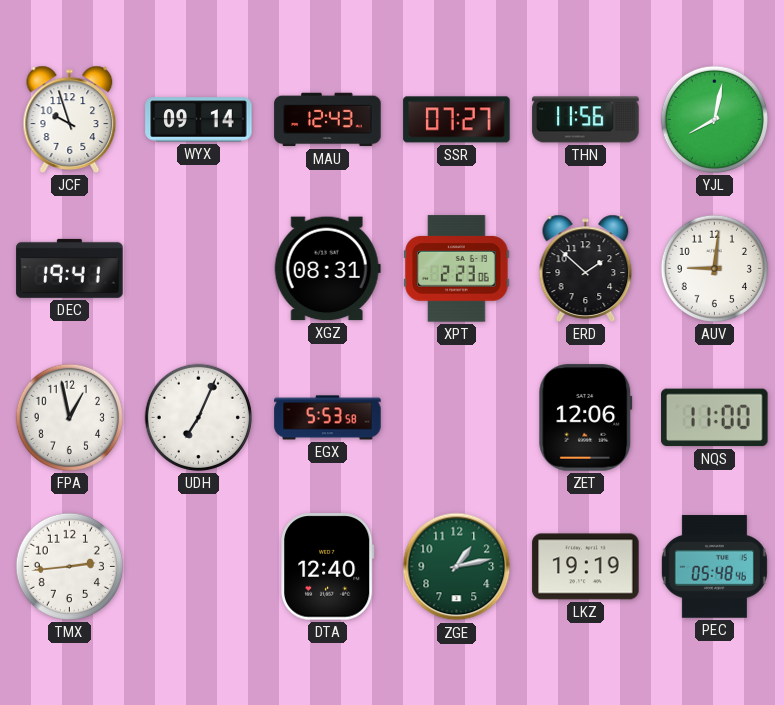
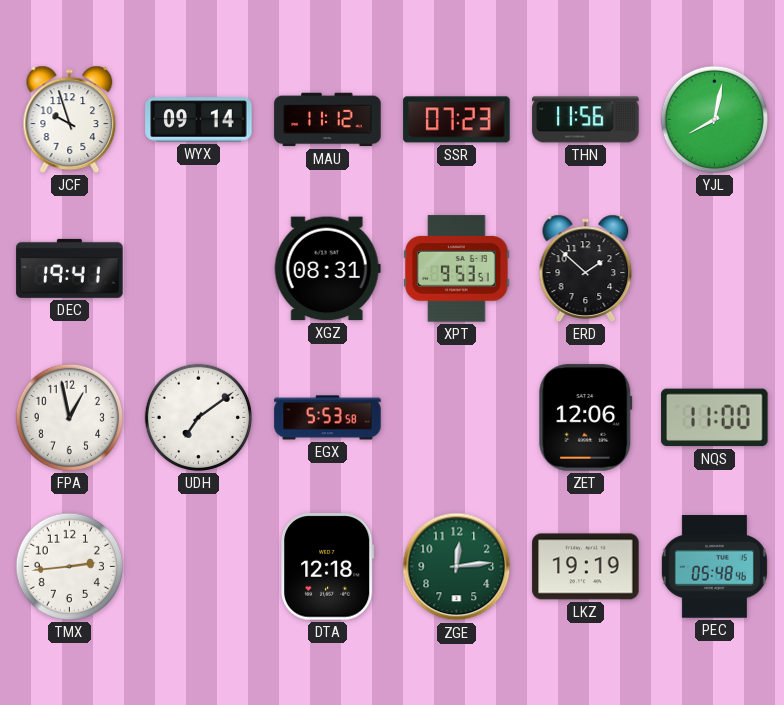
MAU: 12:43 -> 11:12 (328, 120)
SSR: 07:27 -> 07:23 (457, 120)
XPT: 2:23 -> 9:53 (457, 269)
AUV: 9:01 -> none (714, 268)
UDH: 7:04 -> 7:09 (198, 417)
DTA: 12:40 -> 12:18 (328, 567)
ZGE: 1:13 -> 12:14 (457, 567)
